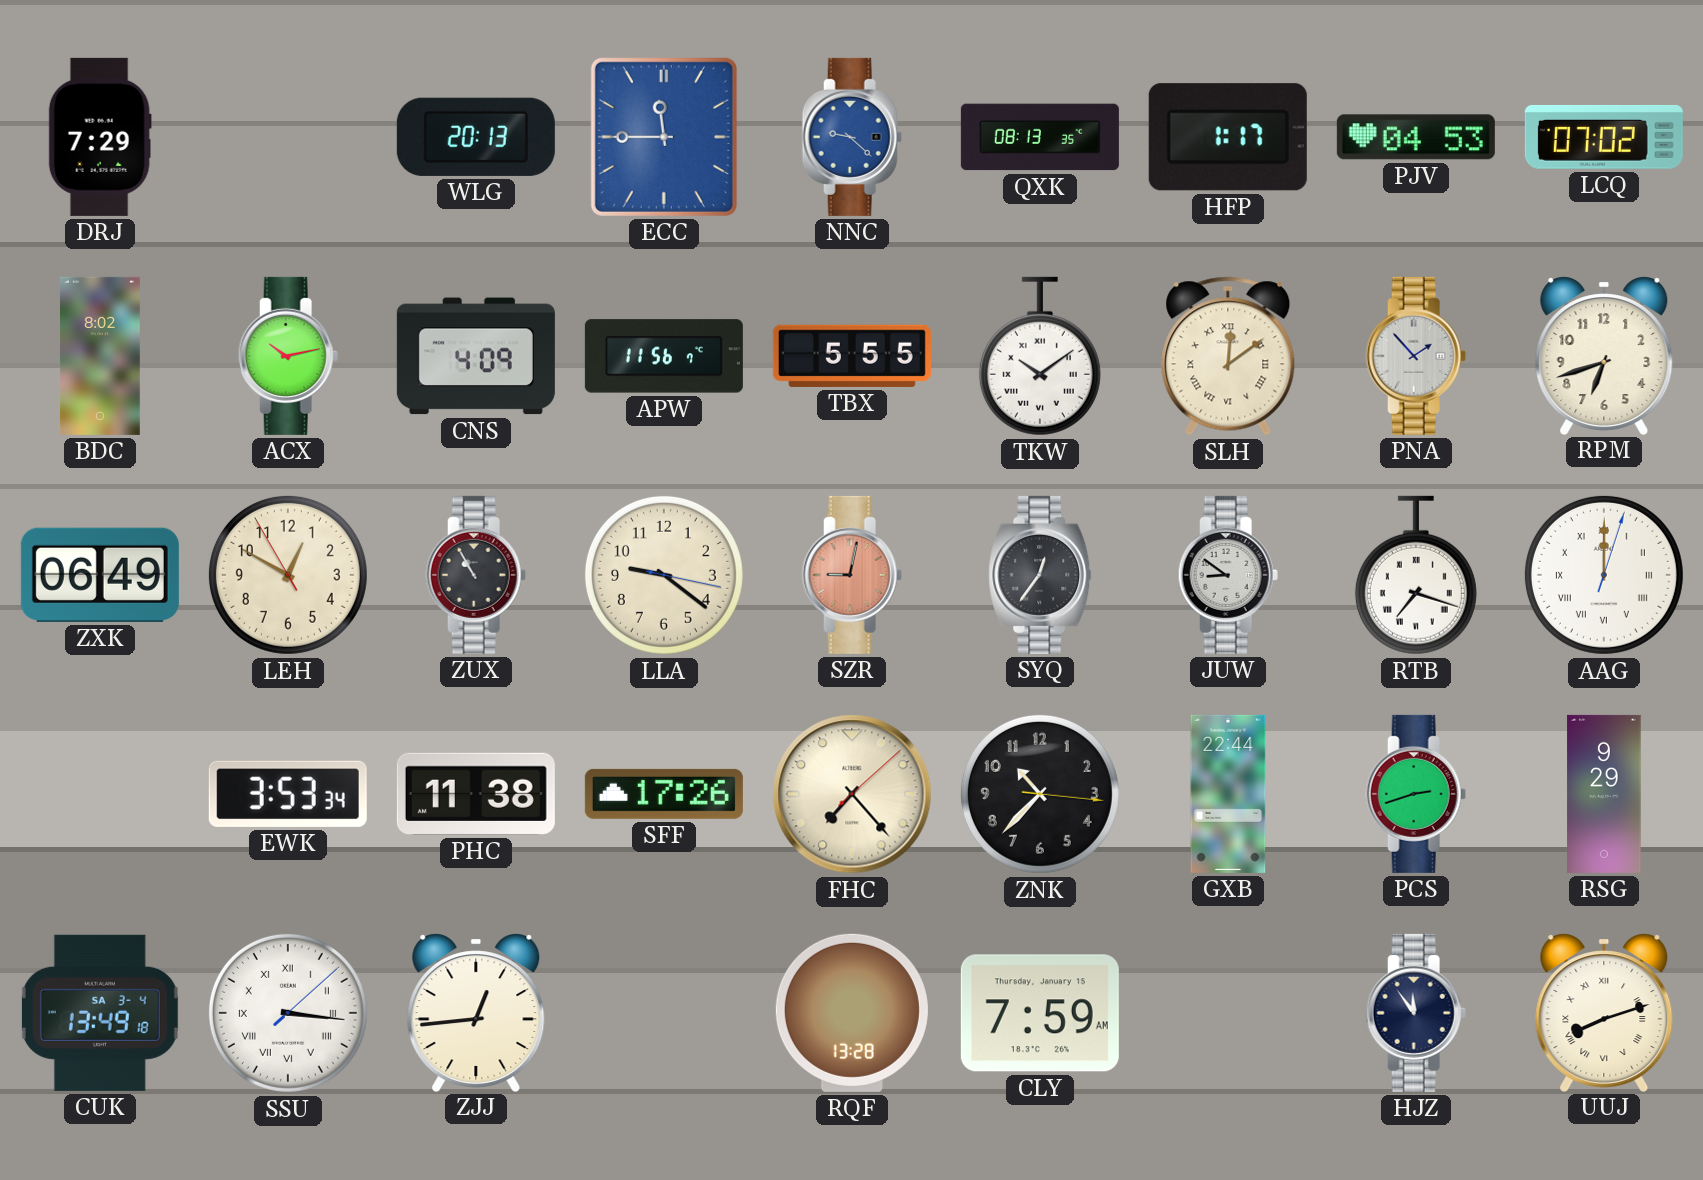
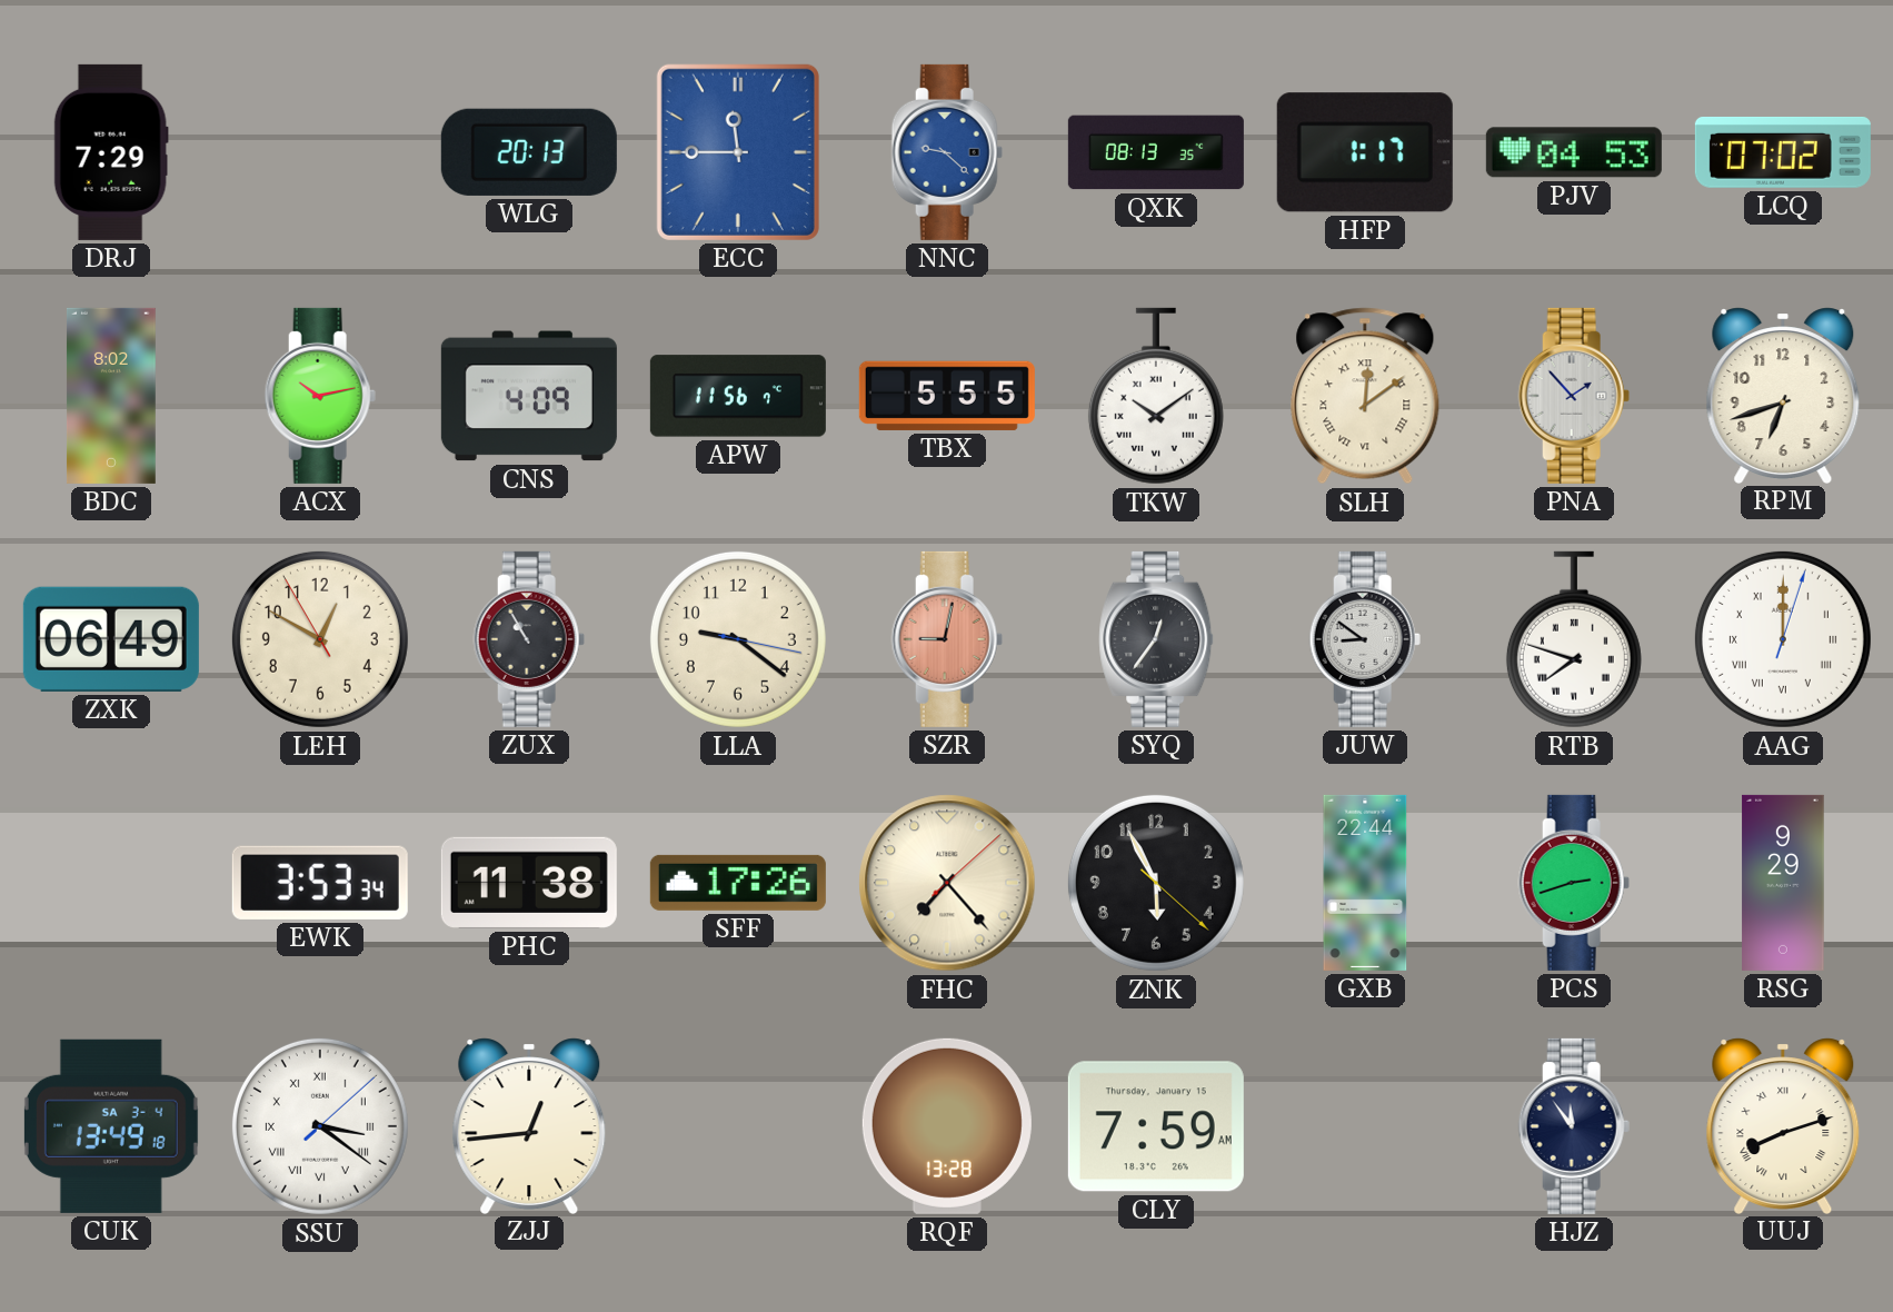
RTB: 7:18 -> 7:48 (1574, 639)
ZNK: 10:37 -> 5:55 (1156, 883)
SSU: 3:16 -> 3:21 (320, 1126)
